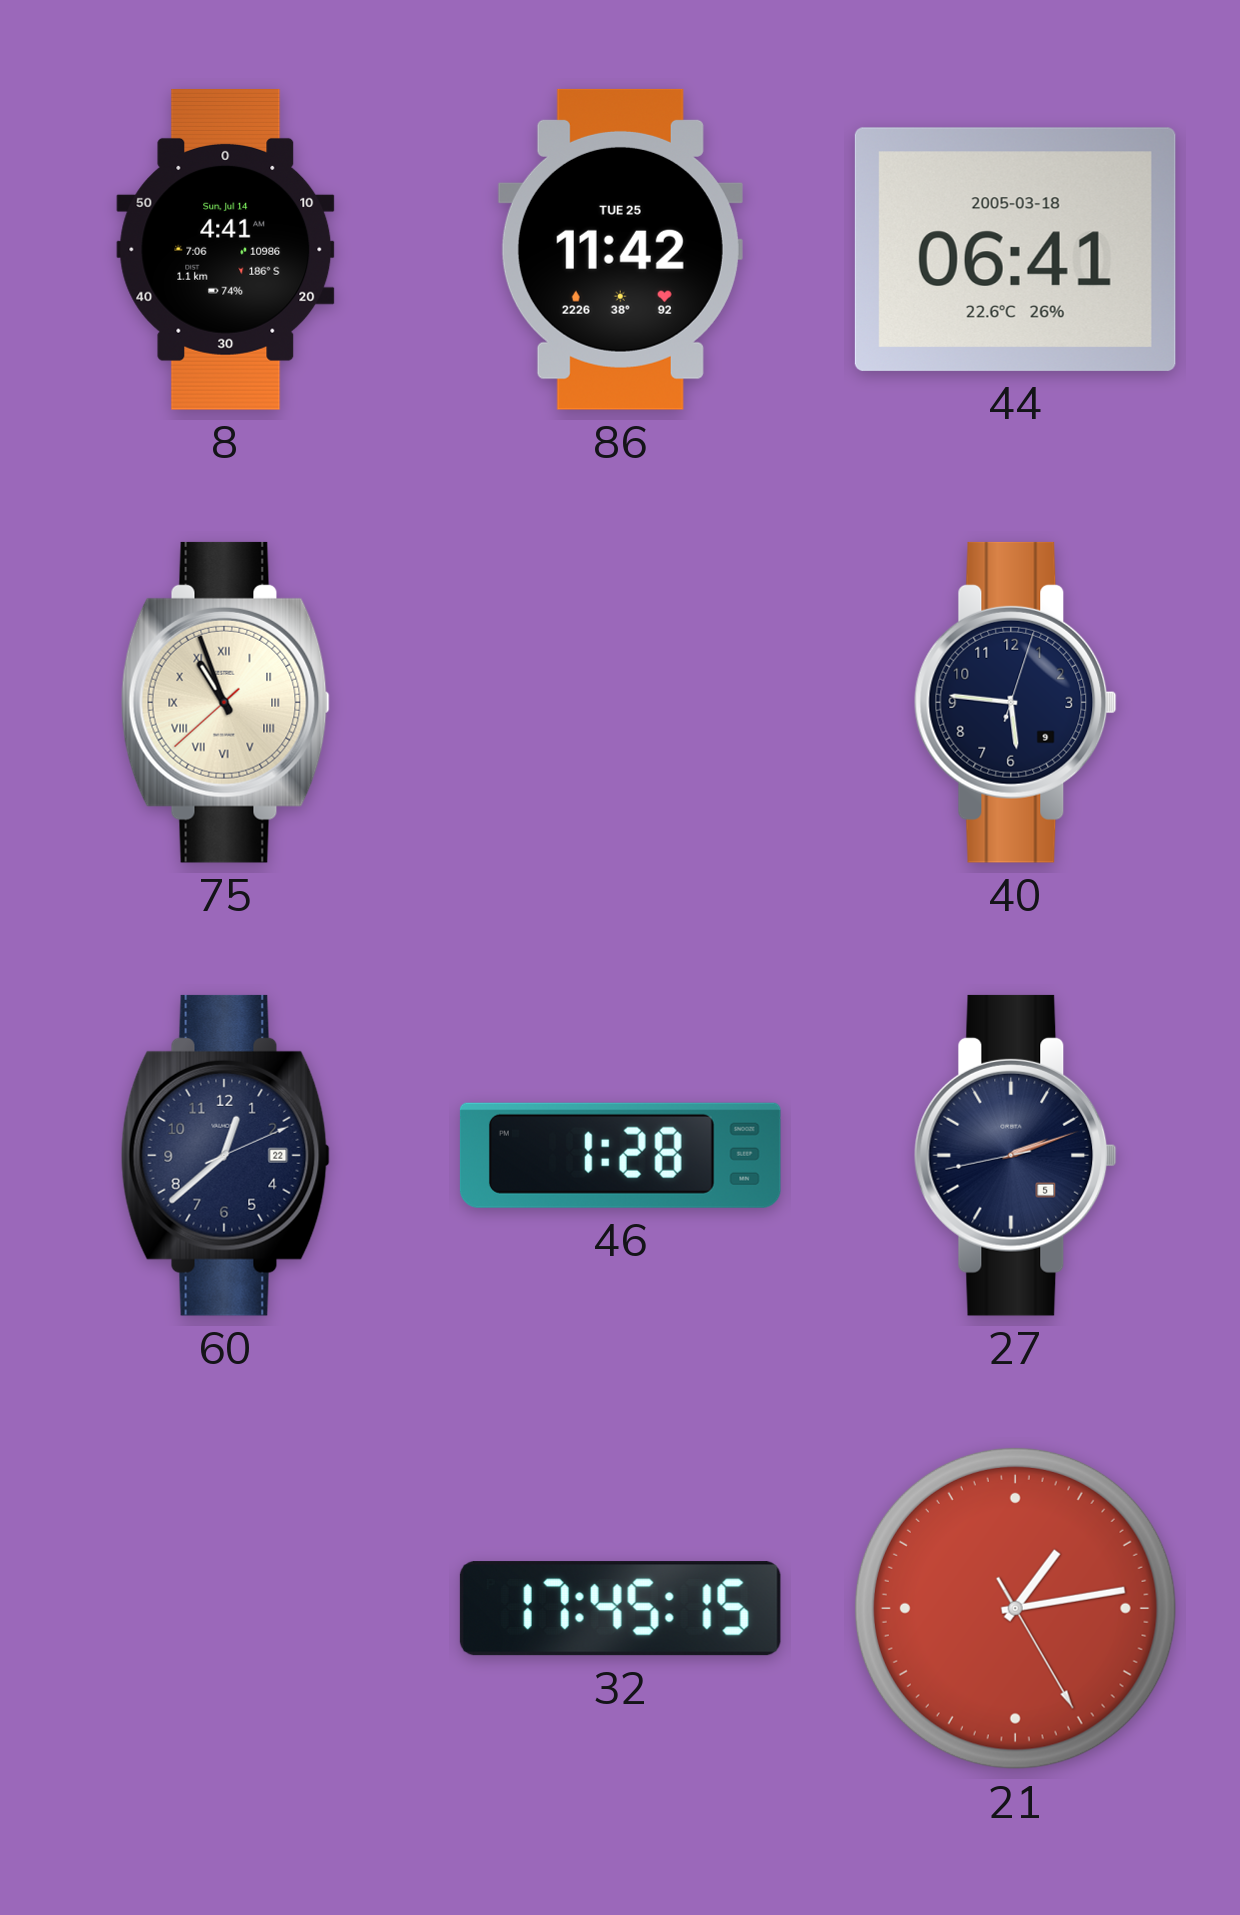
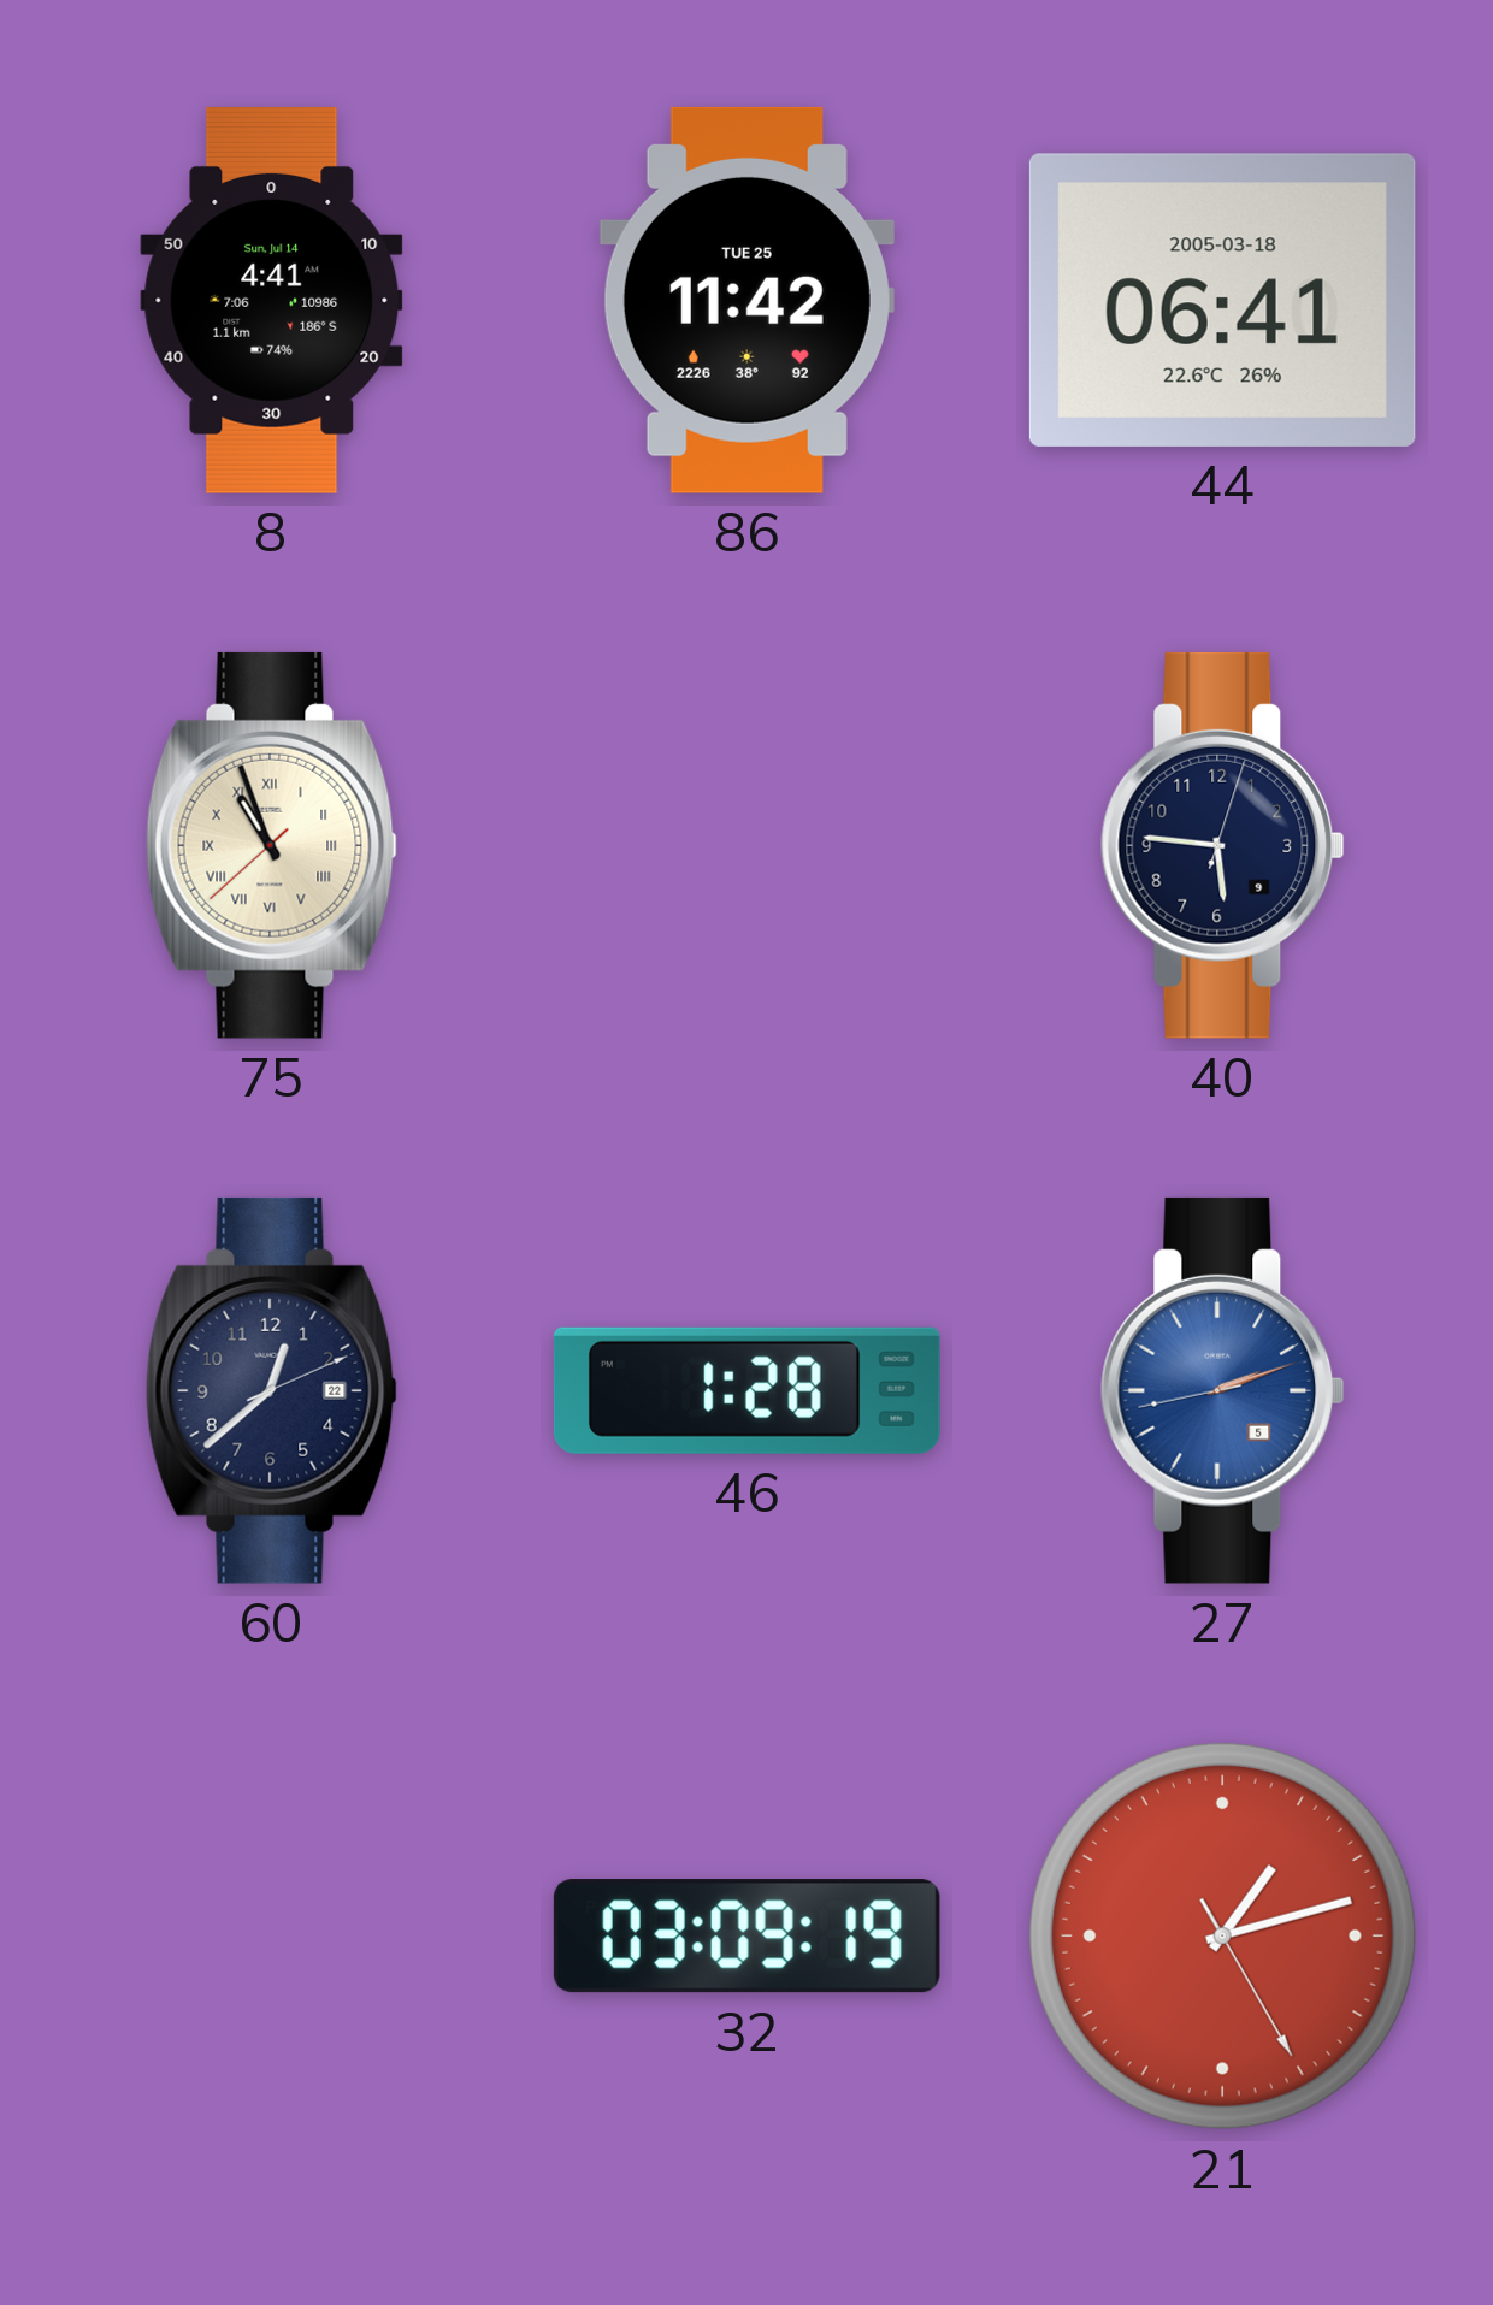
27 dial: navy -> blue (1222, 1390)
32: 17:45 -> 03:09 (746, 1937)
21: 1:13 -> 1:12 (1222, 1935)
